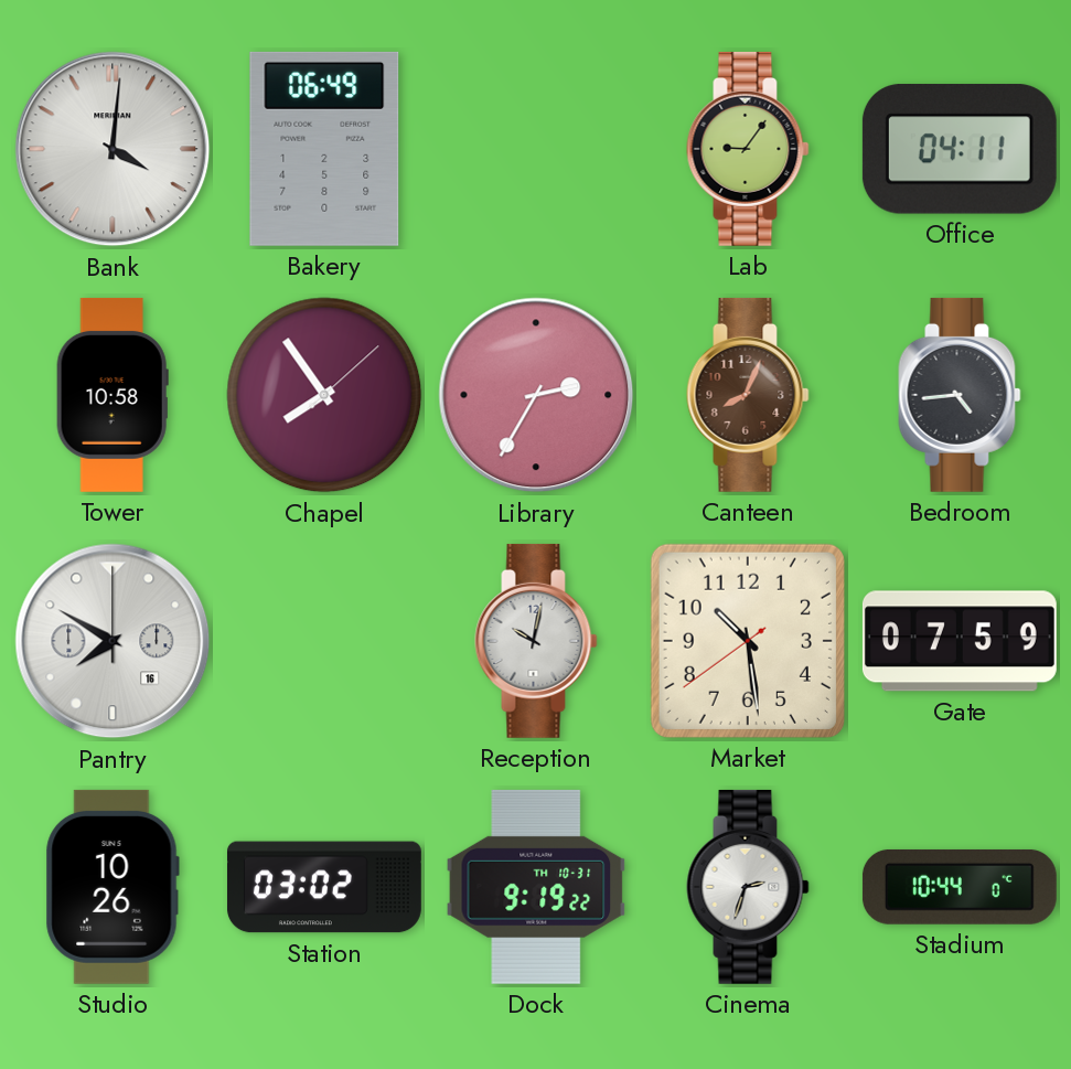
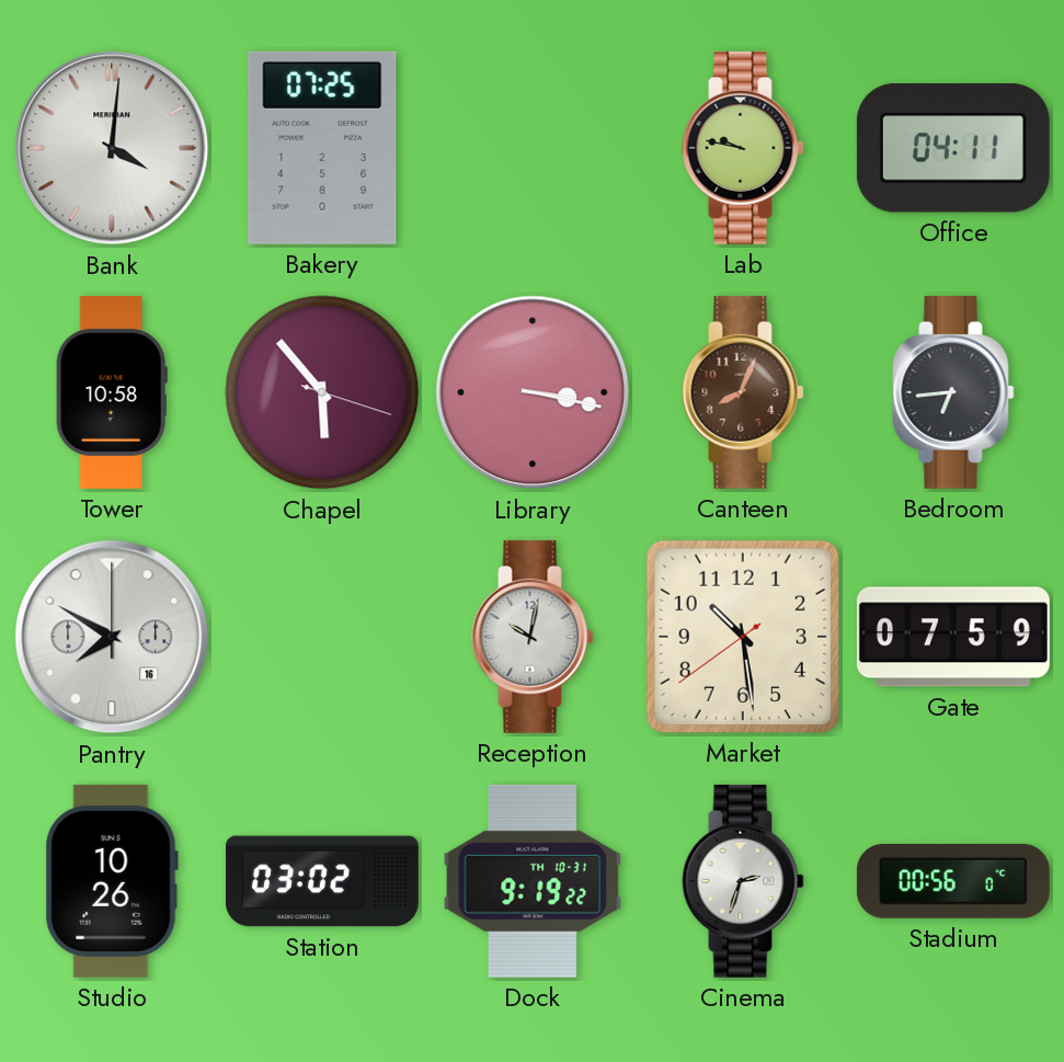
Bakery: 06:49 -> 07:25 (322, 148)
Lab: 9:06 -> 9:47 (743, 148)
Chapel: 7:54 -> 5:53 (322, 392)
Library: 2:35 -> 3:17 (533, 392)
Bedroom: 4:44 -> 6:44 (953, 392)
Stadium: 10:44 -> 00:56 (953, 881)
